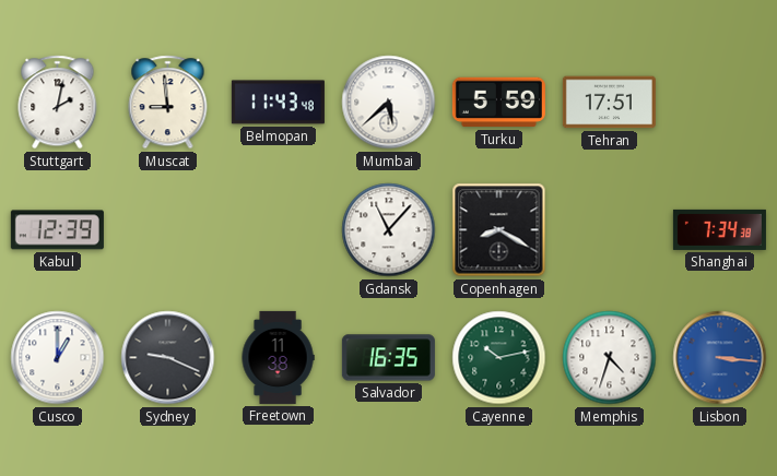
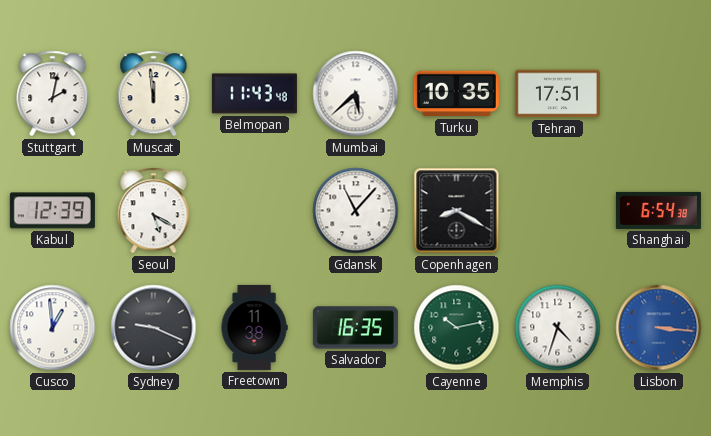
Muscat: 8:59 -> 11:59 (154, 94)
Turku: 5:59 -> 10:35 (456, 94)
Seoul: none -> 5:20 (154, 211)
Shanghai: 7:34 -> 6:54 (658, 210)
Cusco: 1:00 -> 12:59 (53, 328)
